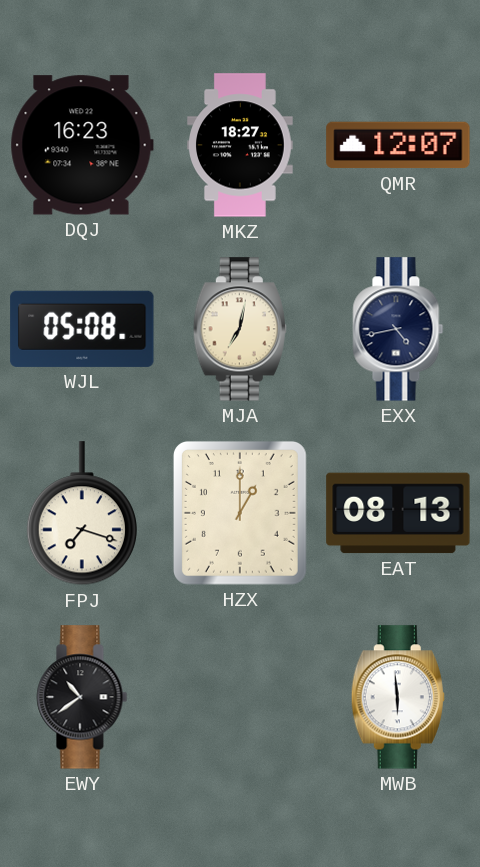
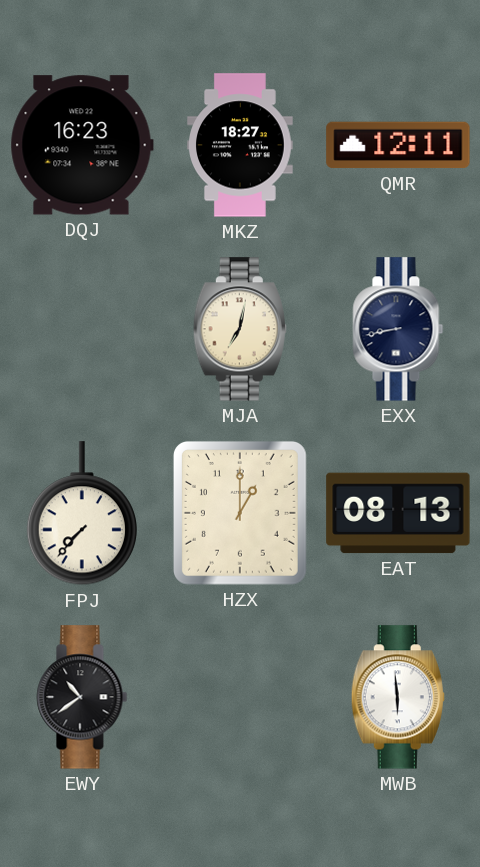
QMR: 12:07 -> 12:11 (398, 145)
WJL: 05:08 -> none (82, 329)
EXX: 4:43 -> 8:43 (398, 329)
FPJ: 7:18 -> 7:37 (82, 514)
